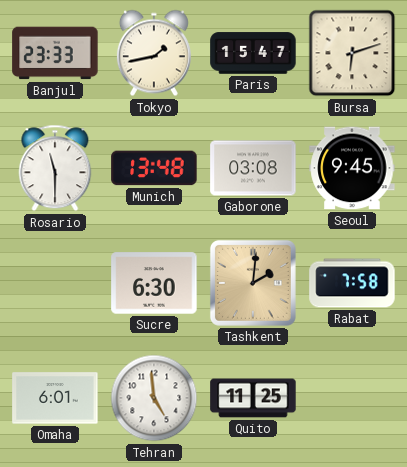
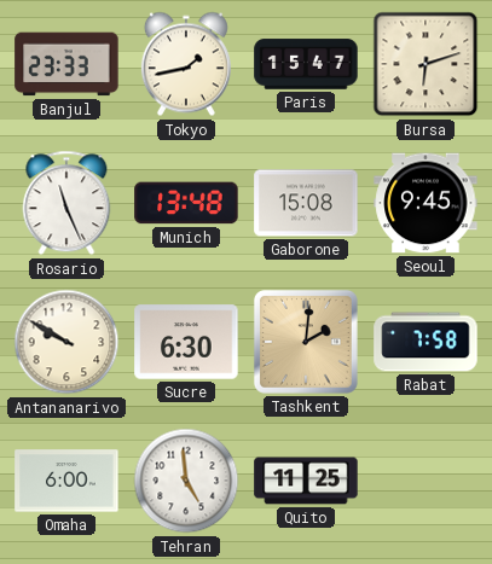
Rosario: 11:30 -> 11:26 (66, 203)
Gaborone: 03:08 -> 15:08 (306, 203)
Antananarivo: none -> 9:50 (66, 342)
Omaha: 6:01 -> 6:00 (66, 481)
